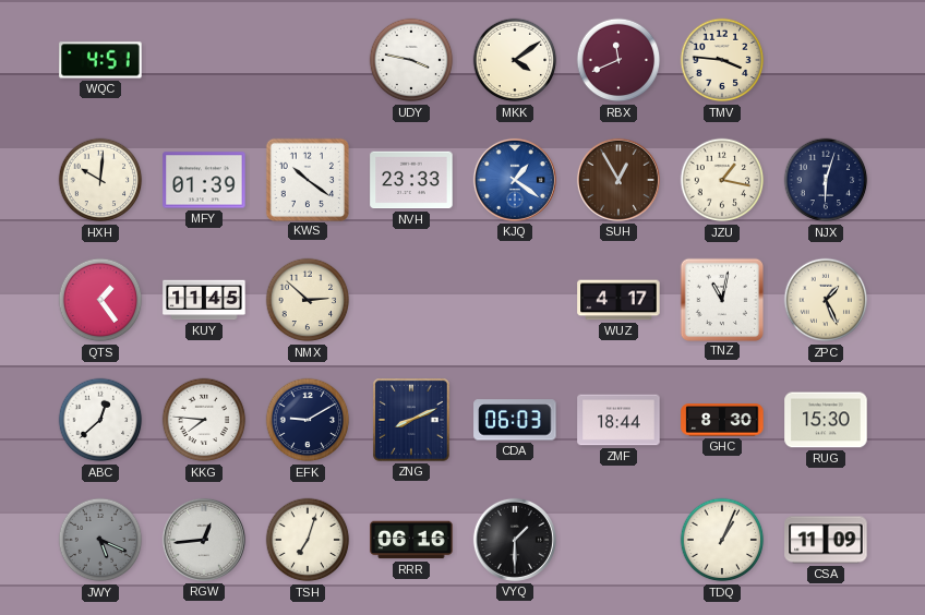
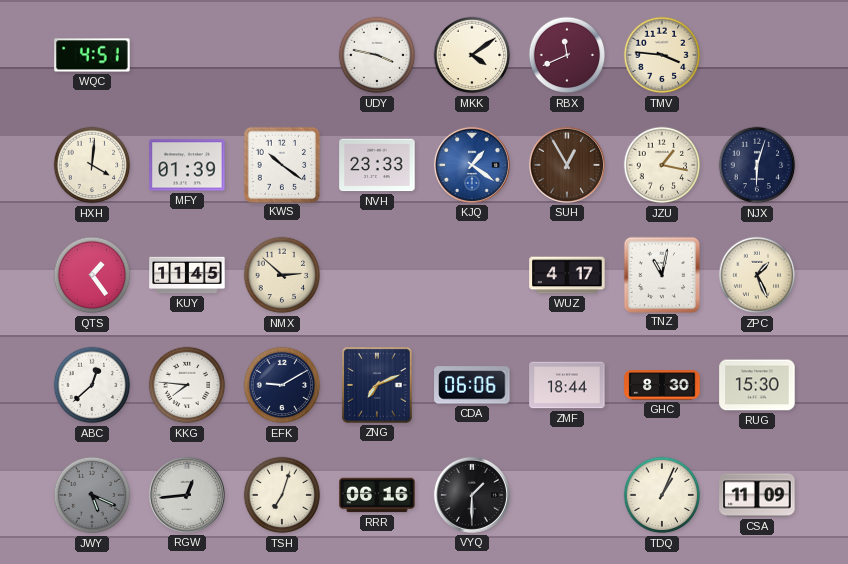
HXH: 10:01 -> 4:01 (92, 165)
ZNG: 8:11 -> 7:11 (377, 386)
CDA: 06:03 -> 06:06 (472, 385)
